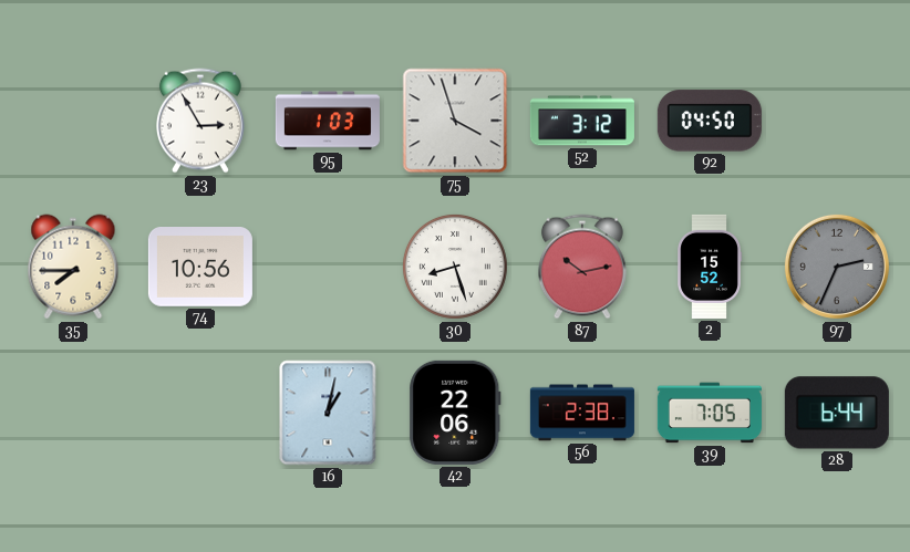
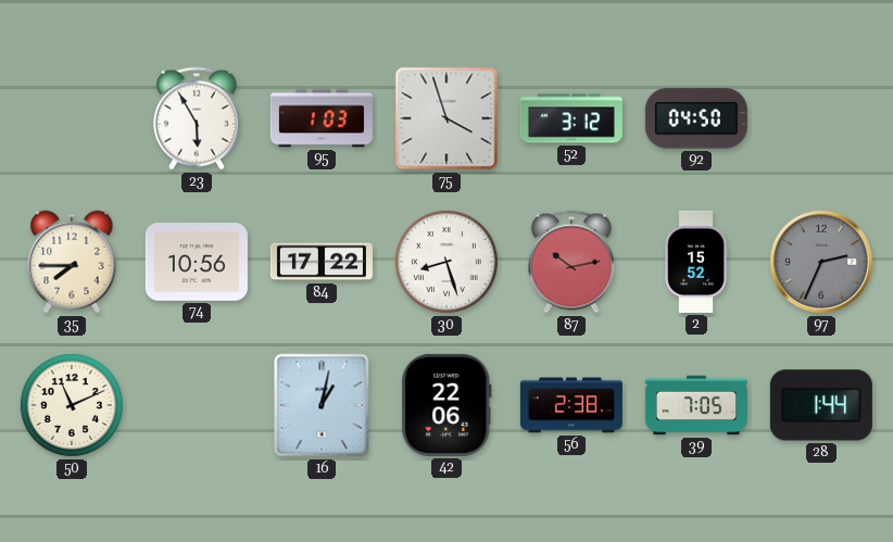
23: 2:55 -> 5:55 (197, 118)
84: none -> 17:22 (322, 262)
50: none -> 11:11 (72, 405)
28: 6:44 -> 1:44 (821, 405)
